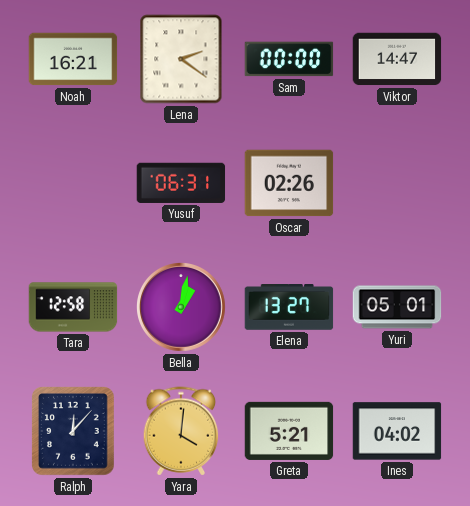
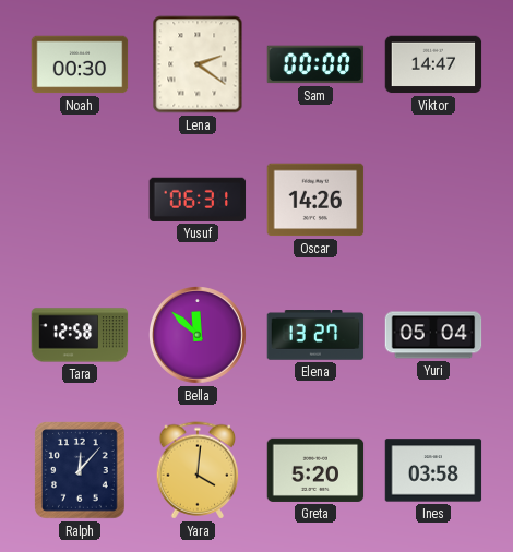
Noah: 16:21 -> 00:30 (80, 64)
Oscar: 02:26 -> 14:26 (315, 200)
Bella: 1:02 -> 11:52 (199, 336)
Yuri: 05:01 -> 05:04 (433, 335)
Greta: 5:21 -> 5:20 (315, 470)
Ines: 04:02 -> 03:58 (433, 470)
